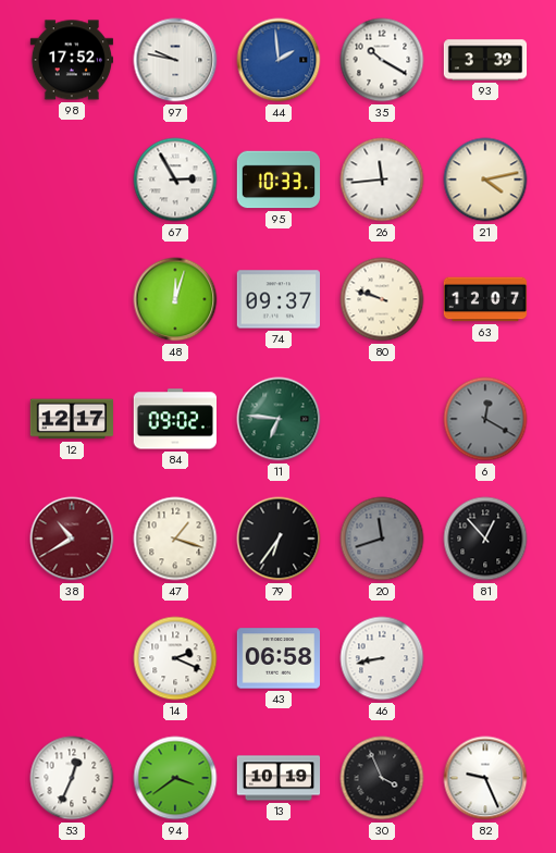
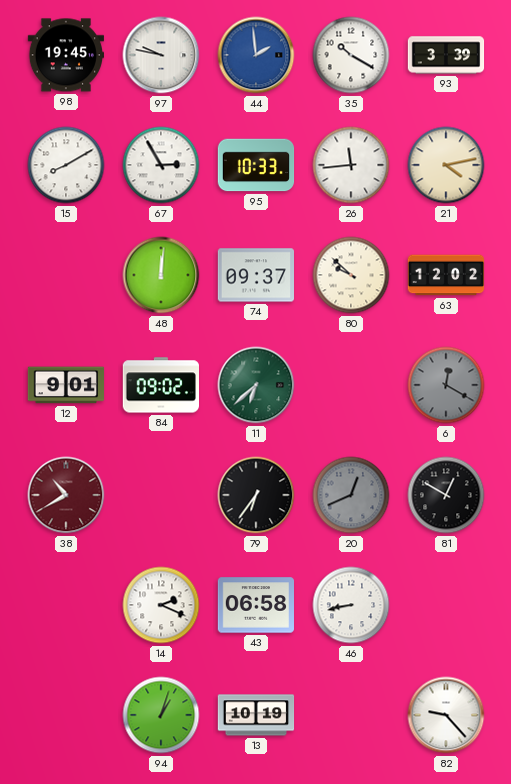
98: 17:52 -> 19:45 (65, 55)
15: none -> 8:10 (66, 165)
48: 12:03 -> 12:01 (161, 275)
80: 9:48 -> 9:52 (351, 275)
63: 12:07 -> 12:02 (446, 275)
12: 12:17 -> 9:01 (66, 385)
11: 6:46 -> 6:38 (256, 385)
47: 1:18 -> none (175, 539)
20: 11:42 -> 12:41 (351, 495)
81: 12:53 -> 12:50 (446, 495)
53: 12:34 -> none (72, 778)
94: 3:39 -> 1:03 (161, 715)
30: 3:56 -> none (382, 778)
82: 9:26 -> 9:23 (446, 715)
